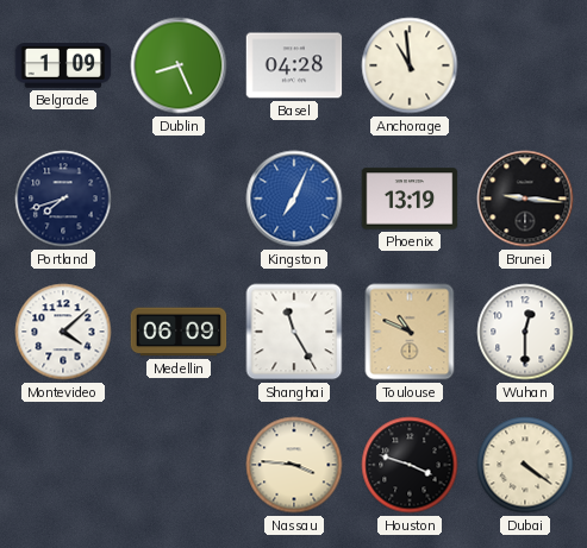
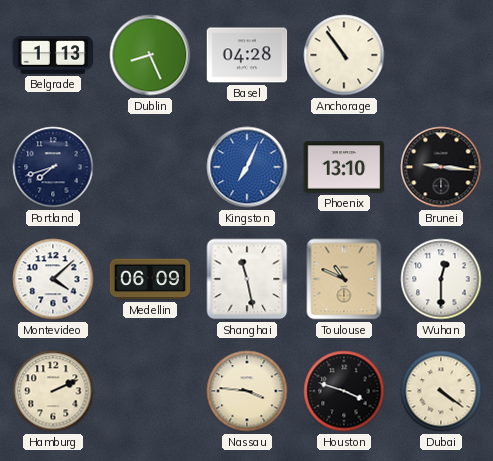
Belgrade: 1:09 -> 1:13 (53, 55)
Anchorage: 10:59 -> 10:54 (344, 55)
Phoenix: 13:19 -> 13:10 (344, 167)
Shanghai: 11:25 -> 11:28 (247, 279)
Hamburg: none -> 2:11 (53, 391)
